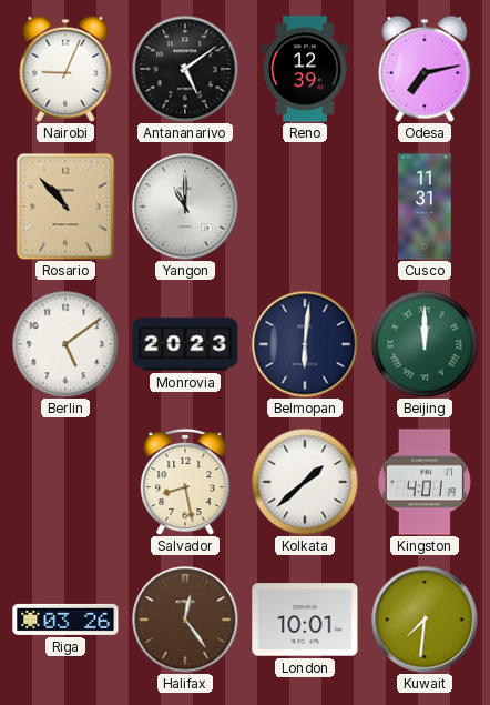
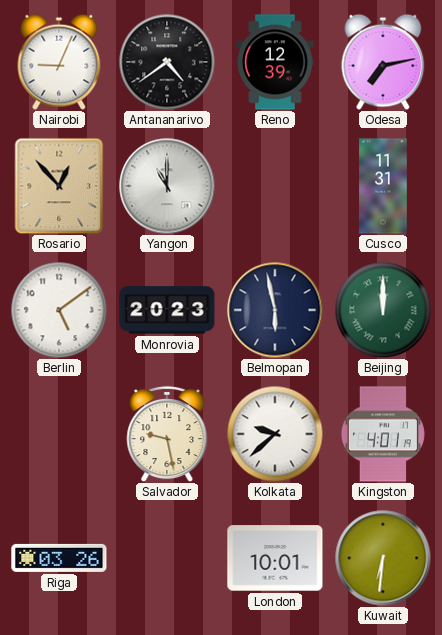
Antananarivo: 5:09 -> 4:39 (167, 62)
Rosario: 10:53 -> 12:53 (59, 186)
Belmopan: 6:01 -> 5:58 (275, 310)
Salvador: 8:28 -> 9:28 (167, 434)
Kolkata: 1:38 -> 9:38 (275, 434)
Halifax: 12:24 -> none (185, 620)
Kuwait: 7:31 -> 6:31 (383, 558)
